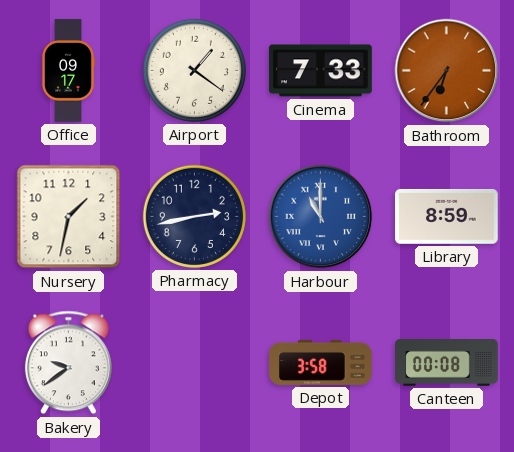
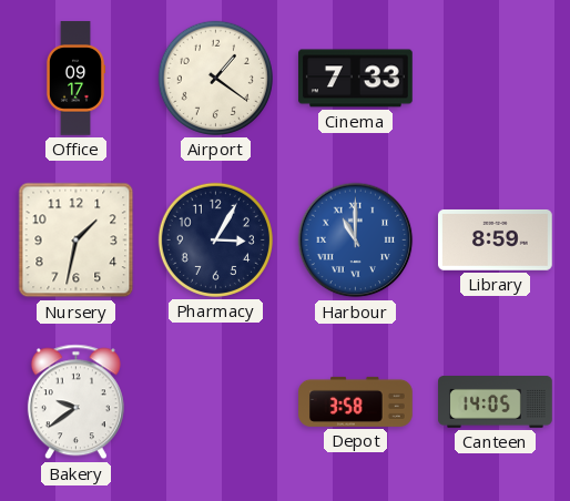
Bathroom: 6:36 -> none (447, 71)
Pharmacy: 2:43 -> 3:05 (215, 239)
Canteen: 00:08 -> 14:05 (496, 402)
